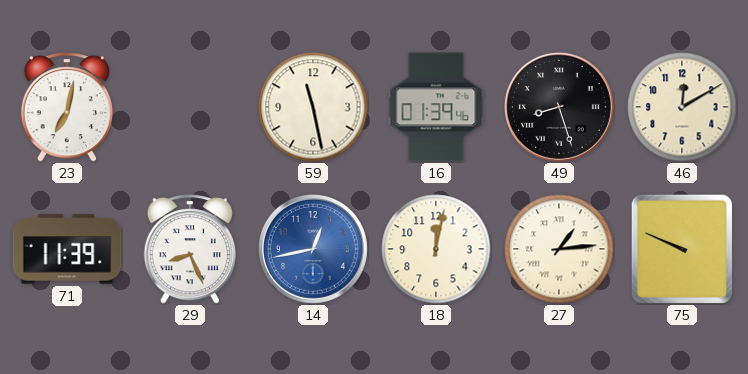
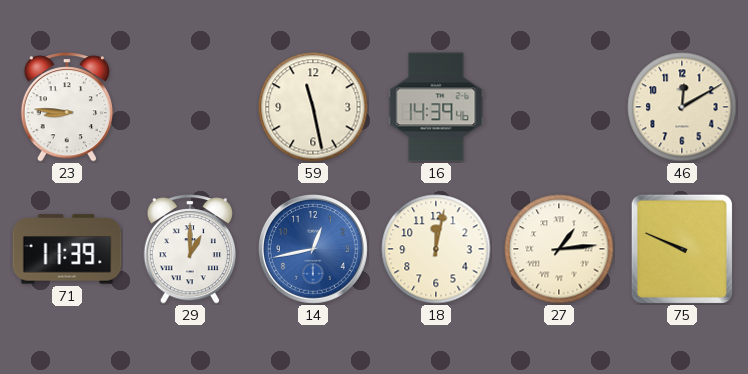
23: 7:02 -> 8:46 (67, 107)
16: 01:39 -> 14:39 (436, 107)
49: 8:27 -> none (559, 107)
29: 8:26 -> 1:00 (190, 249)
